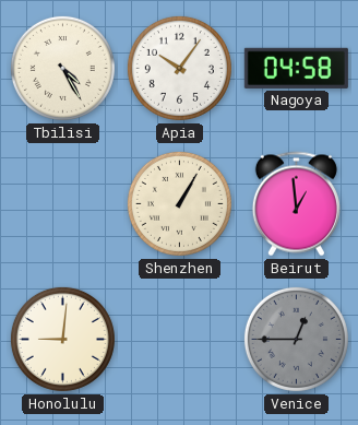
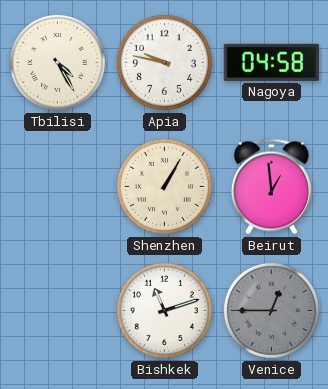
Apia: 10:06 -> 9:47 (164, 62)
Honolulu: 9:01 -> none (62, 339)
Bishkek: none -> 11:12 (164, 310)
